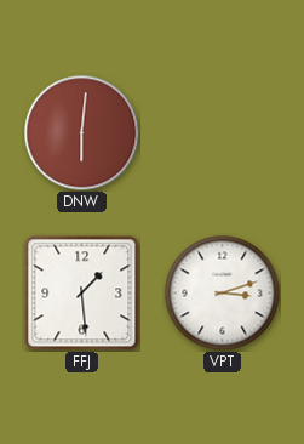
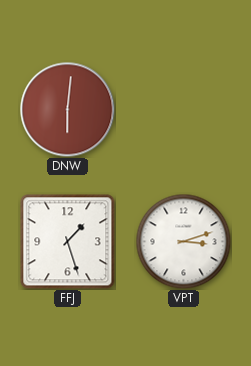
FFJ: 1:29 -> 1:27 (67, 241)
